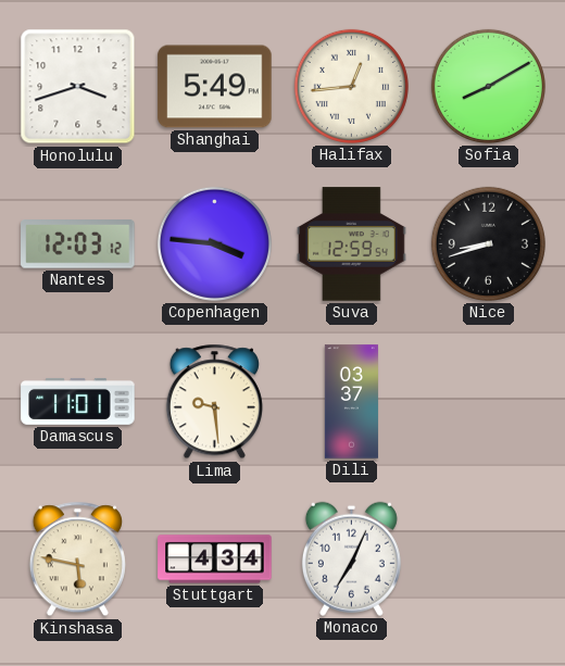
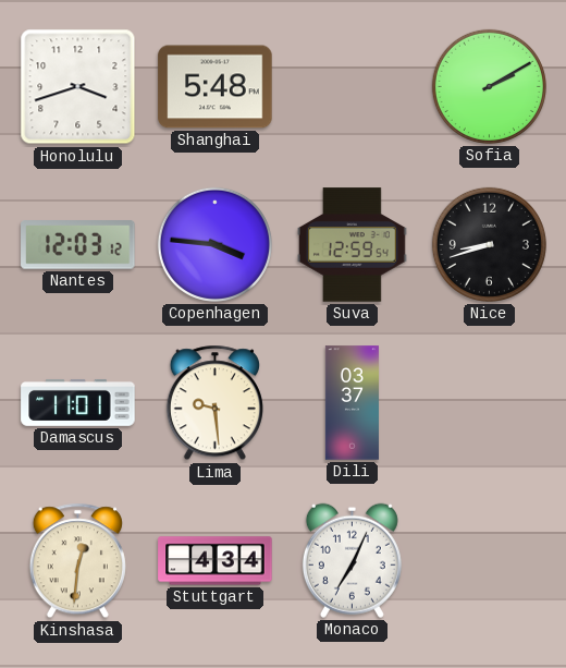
Shanghai: 5:49 -> 5:48 (216, 87)
Halifax: 12:44 -> none (351, 86)
Sofia: 8:10 -> 2:10 (489, 86)
Kinshasa: 5:47 -> 12:31 (77, 561)
